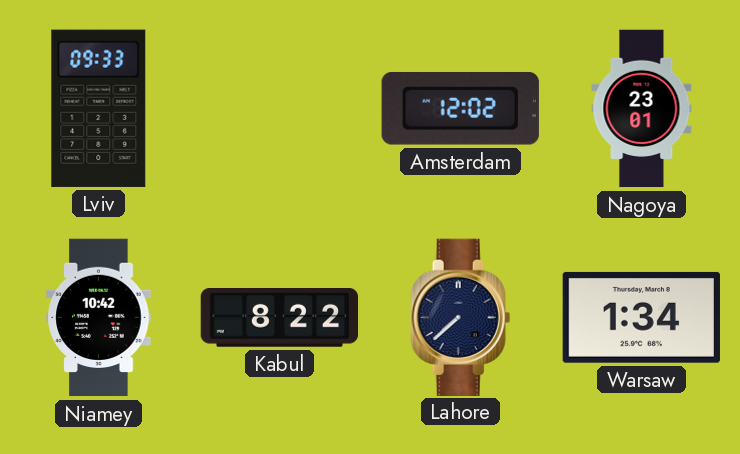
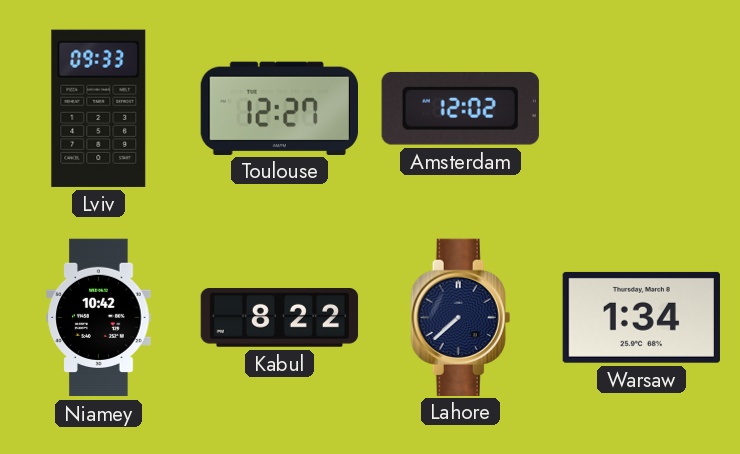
Toulouse: none -> 12:27 (279, 108)
Nagoya: 23:01 -> none (642, 109)
